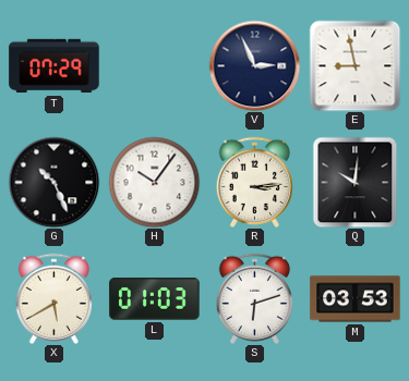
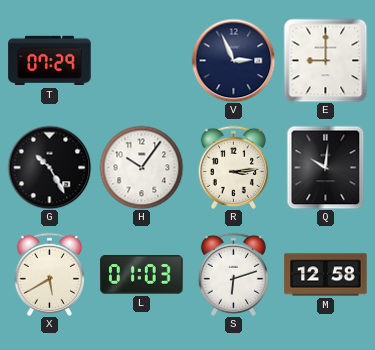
E: 8:58 -> 9:00 (325, 60)
G: 10:26 -> 10:25 (49, 167)
M: 03:53 -> 12:58 (326, 275)
